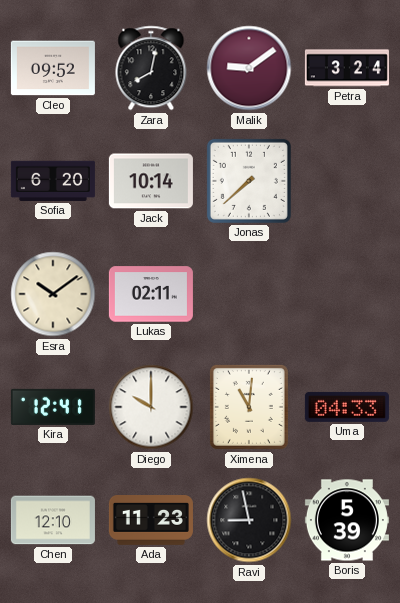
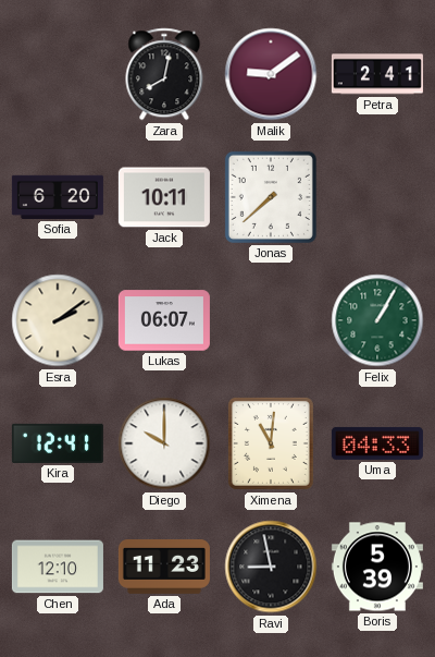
Cleo: 09:52 -> none (53, 68)
Petra: 3:24 -> 2:41 (377, 74)
Jack: 10:14 -> 10:11 (164, 197)
Esra: 10:09 -> 2:09 (58, 320)
Lukas: 02:11 -> 06:07 (164, 320)
Felix: none -> 1:05 (377, 320)
